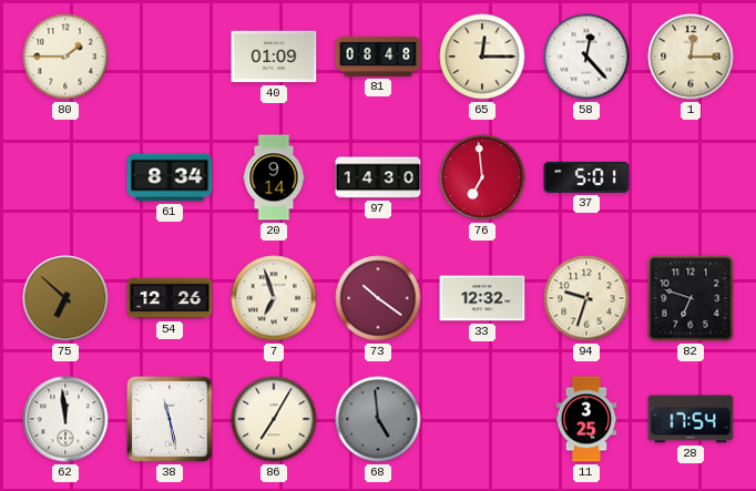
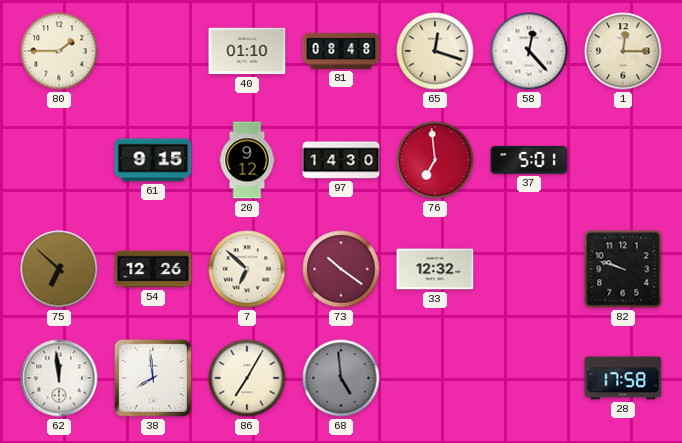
40: 01:09 -> 01:10 (247, 51)
65: 12:15 -> 12:18 (435, 51)
61: 8:34 -> 9:15 (153, 160)
20: 9:14 -> 9:12 (247, 160)
7: 6:57 -> 6:52 (247, 269)
94: 9:33 -> none (586, 298)
82: 6:48 -> 9:48 (623, 269)
38: 11:28 -> 7:59 (153, 378)
11: 3:25 -> none (586, 419)
28: 17:54 -> 17:58 (623, 378)
